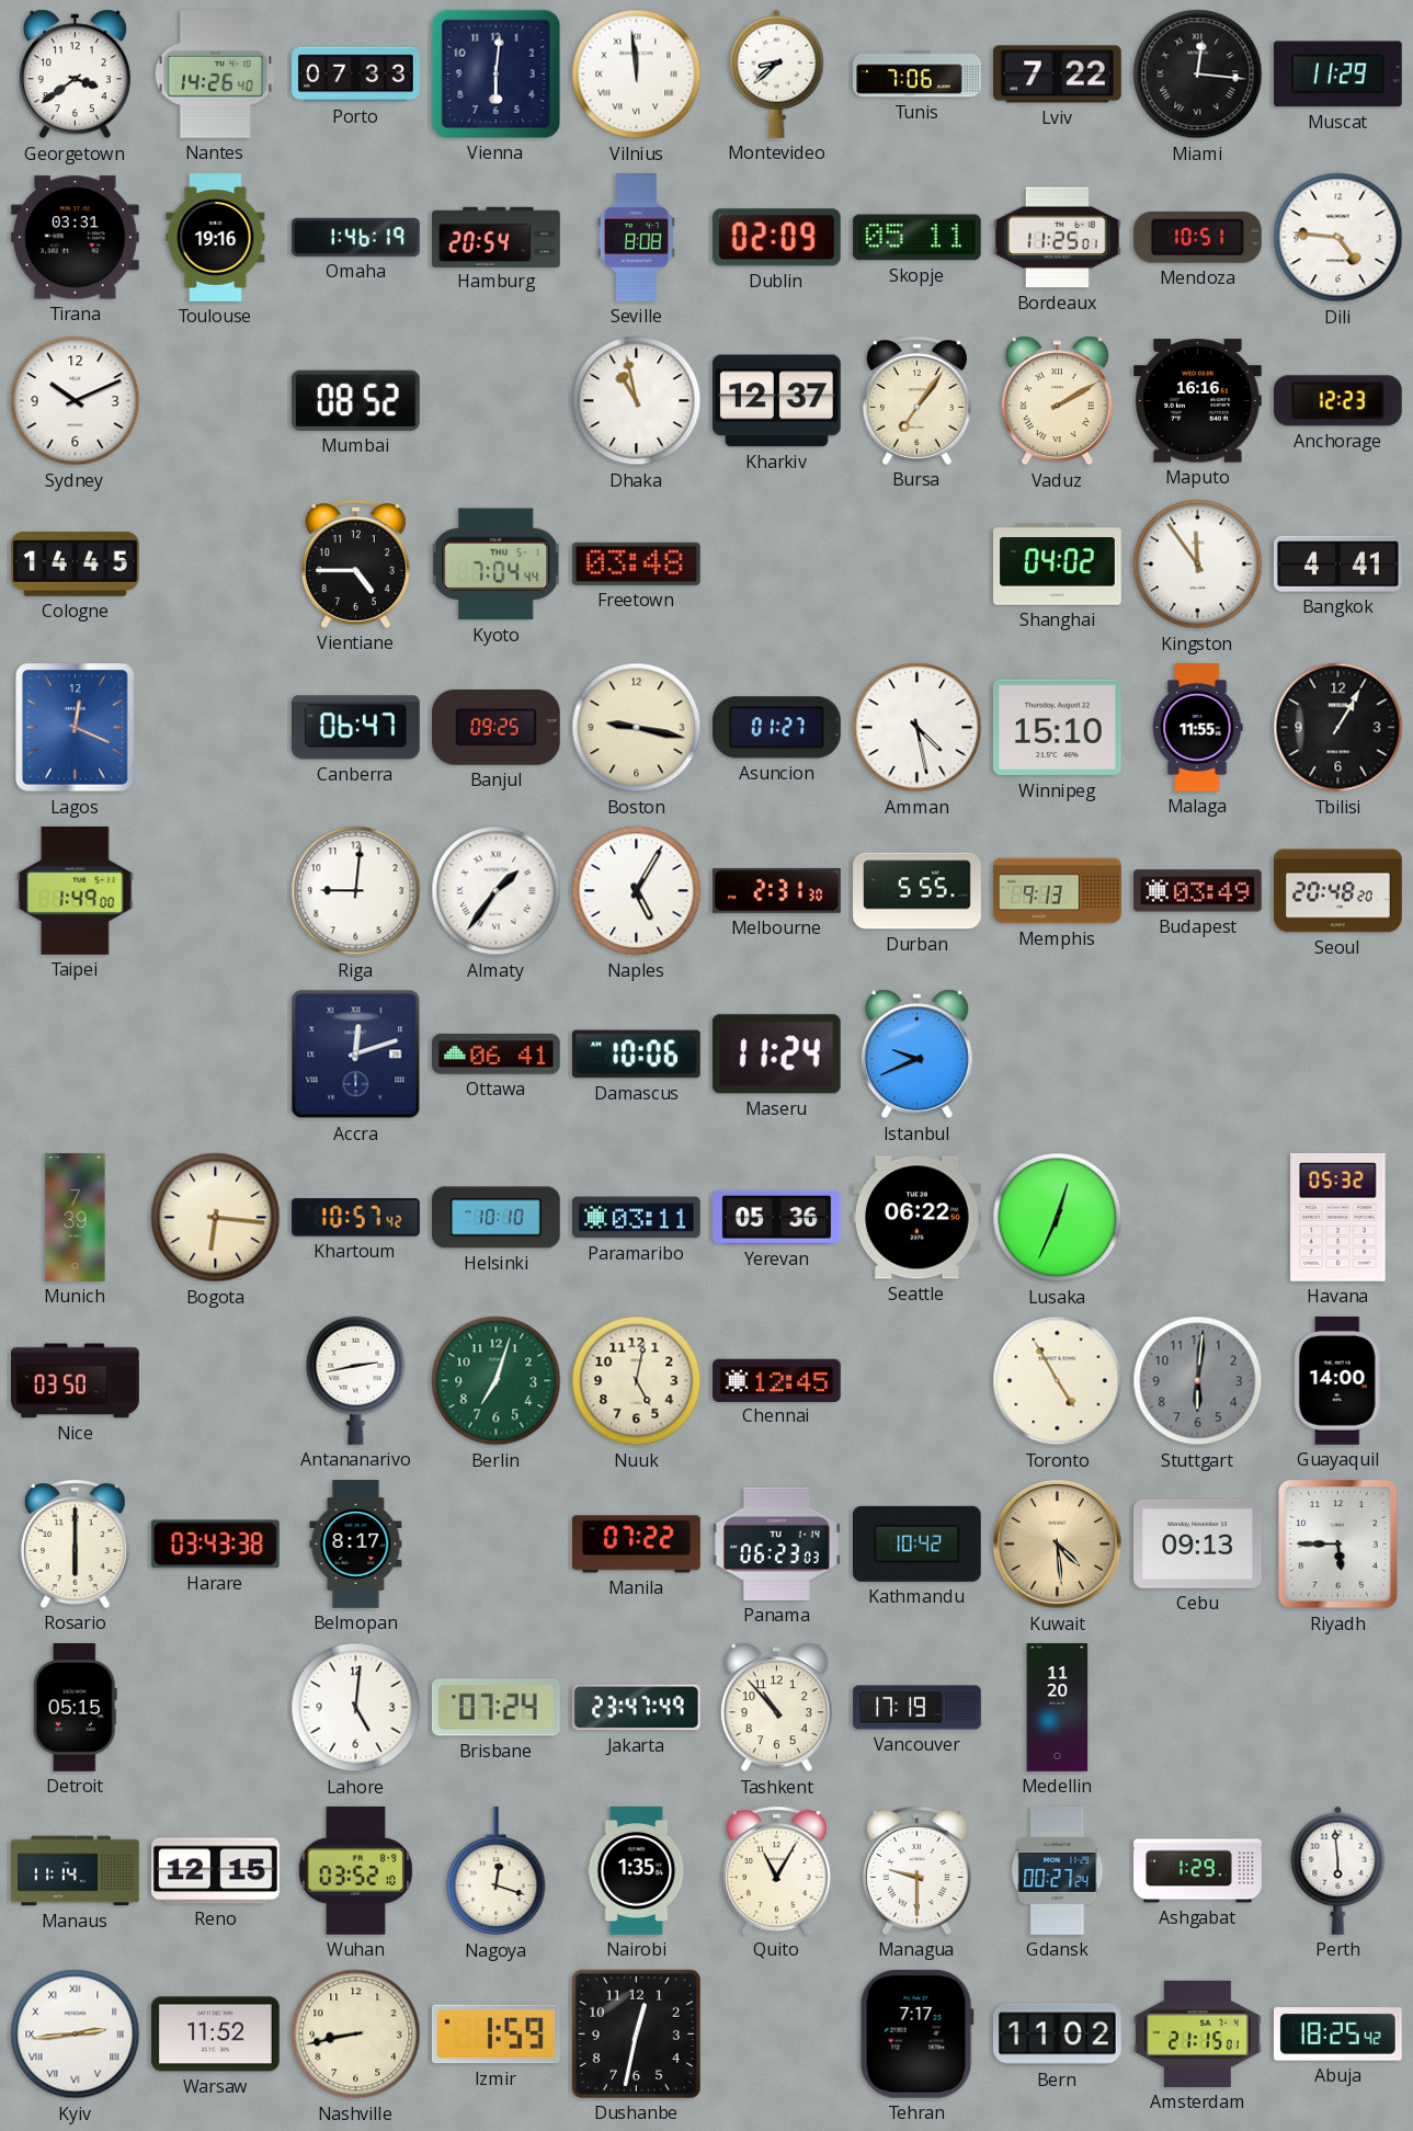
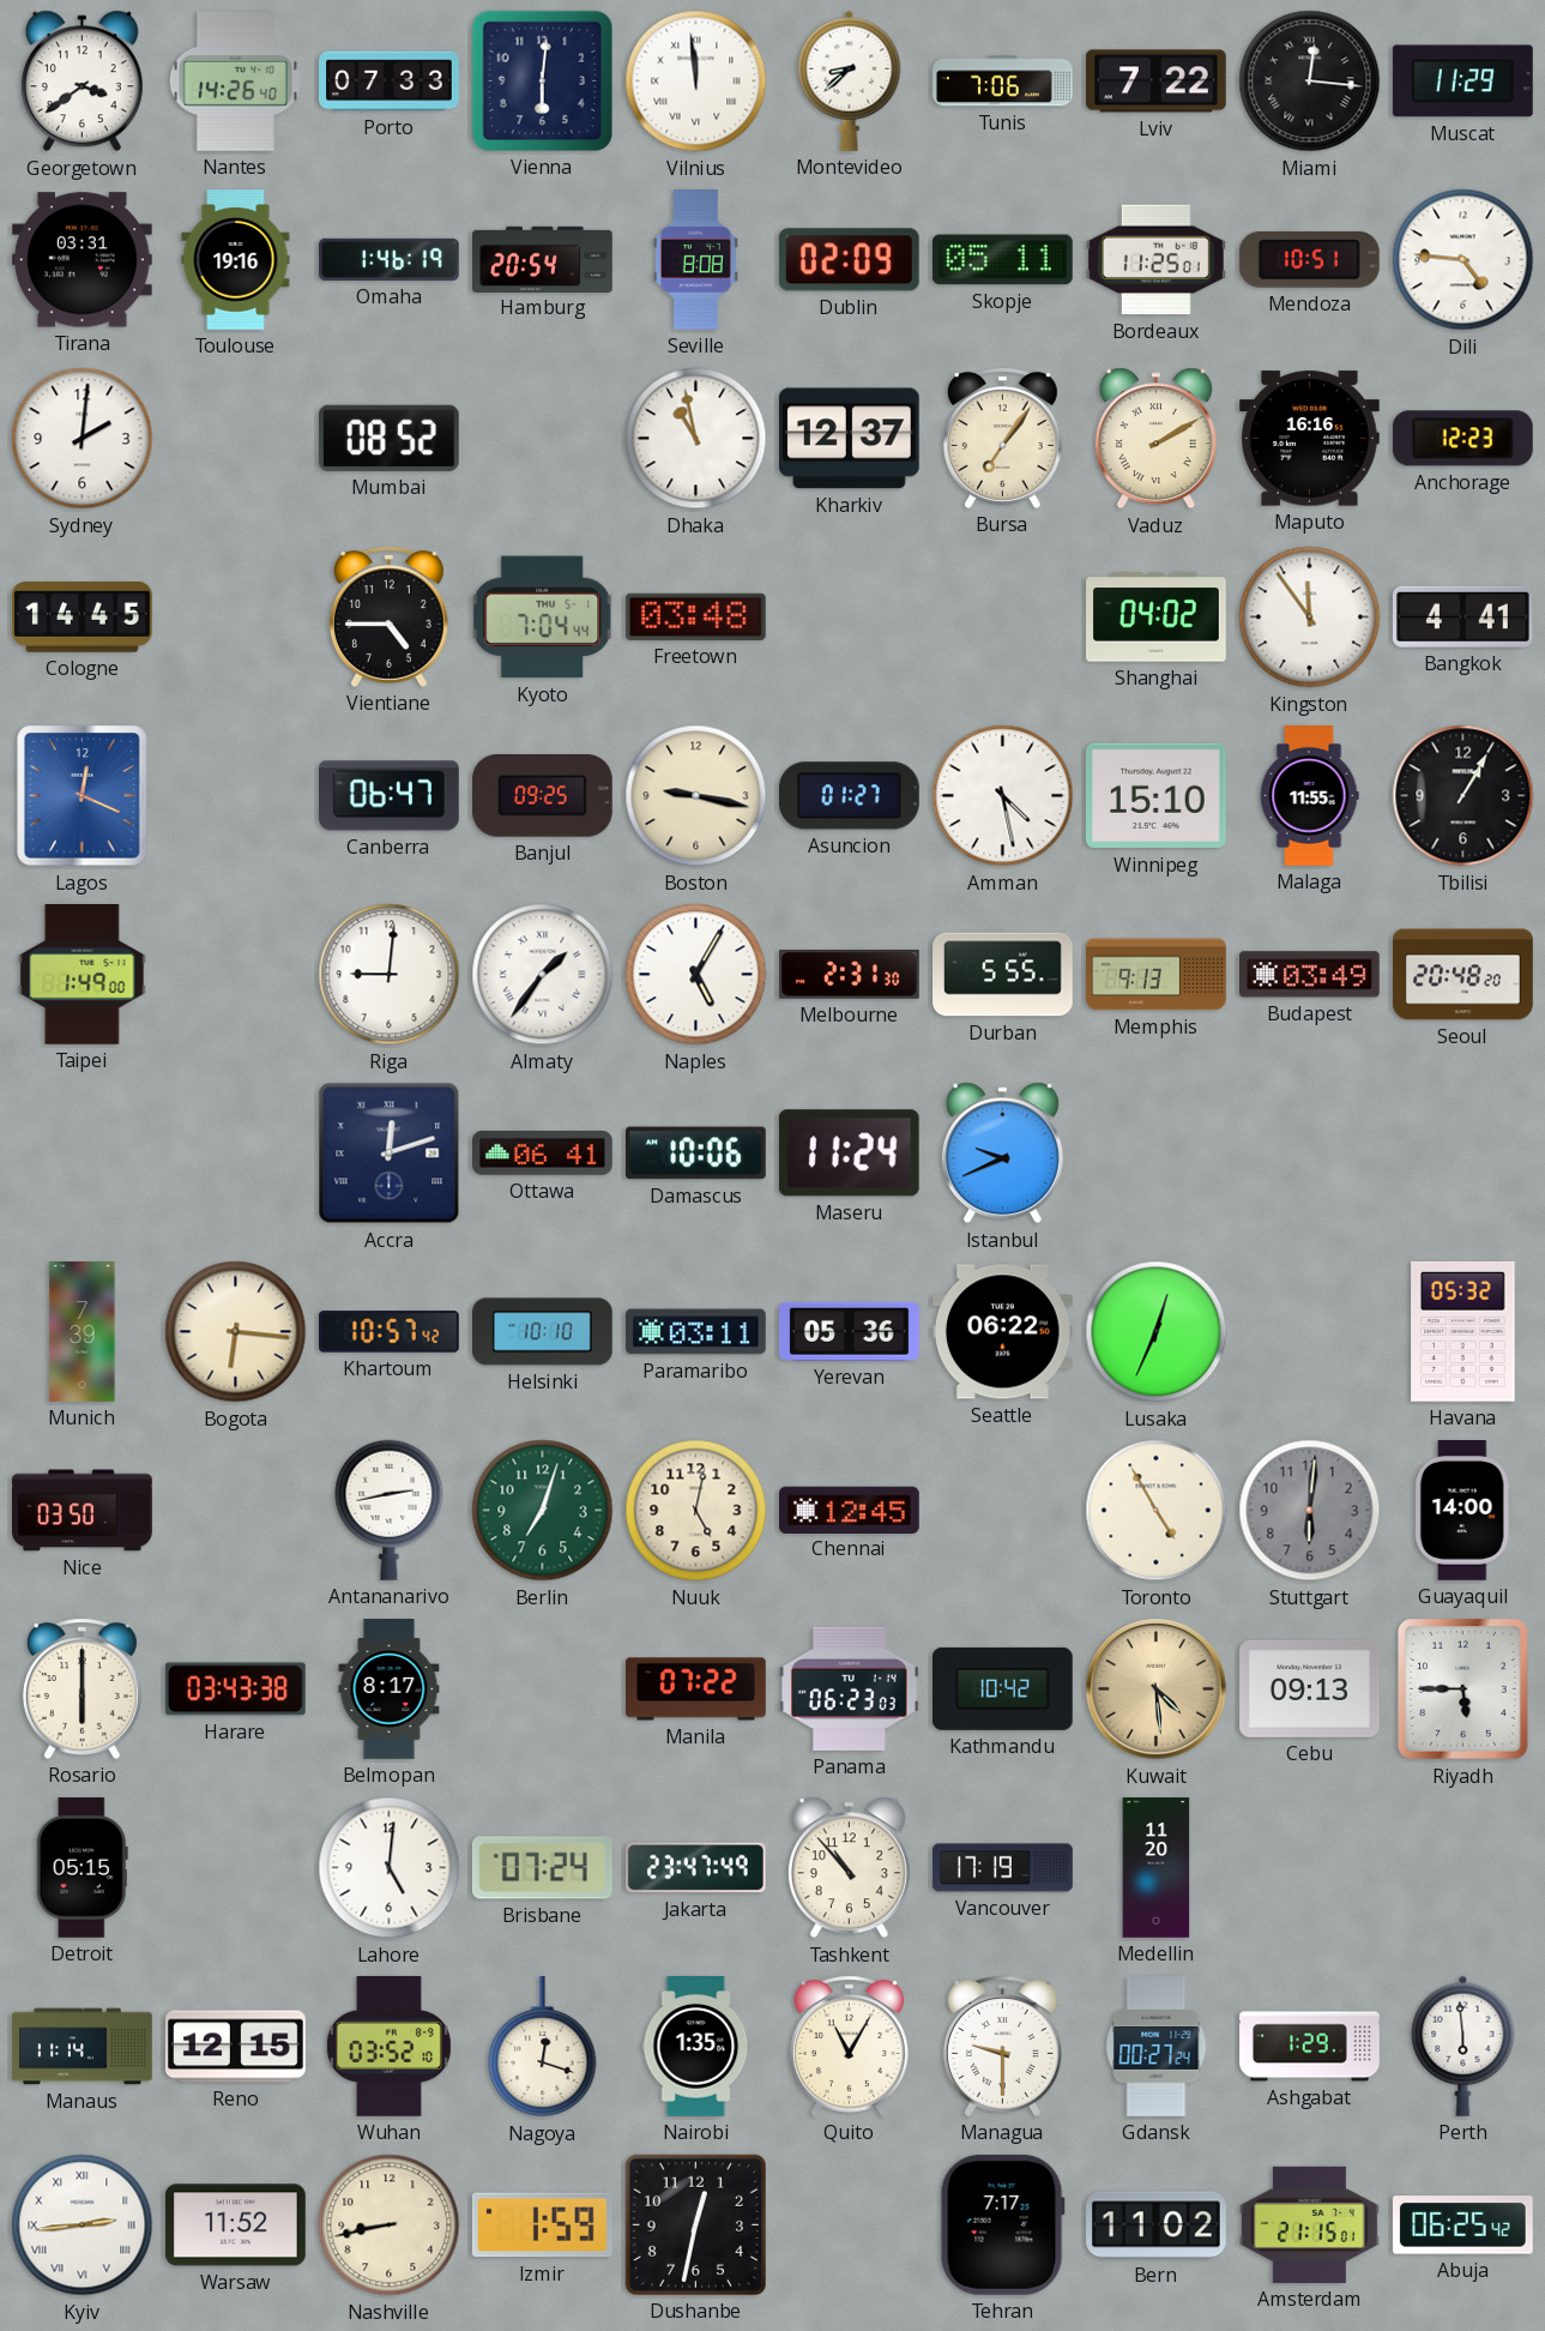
Sydney: 10:11 -> 2:01 (83, 439)
Abuja: 18:25 -> 06:25 (1462, 2225)
